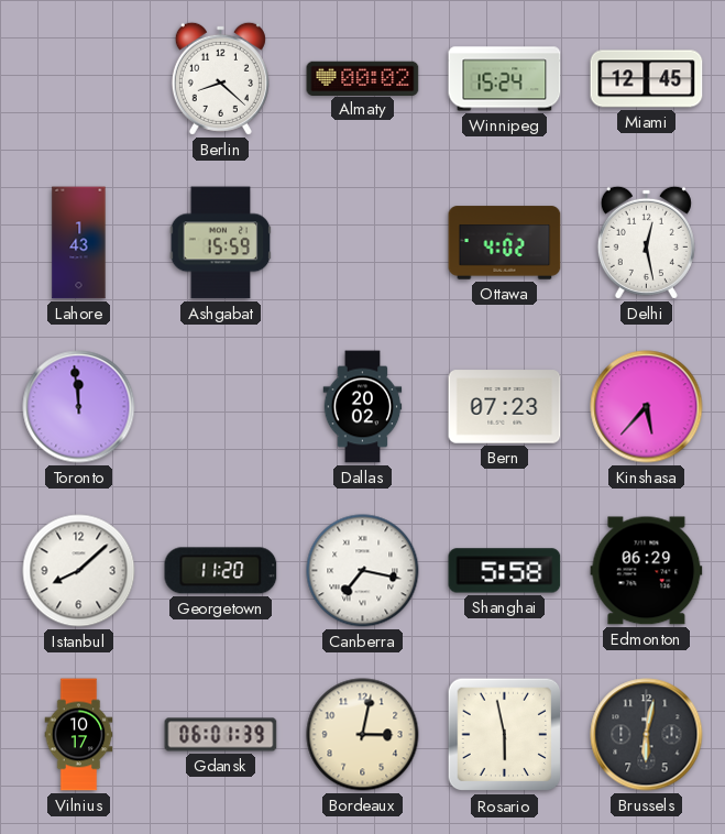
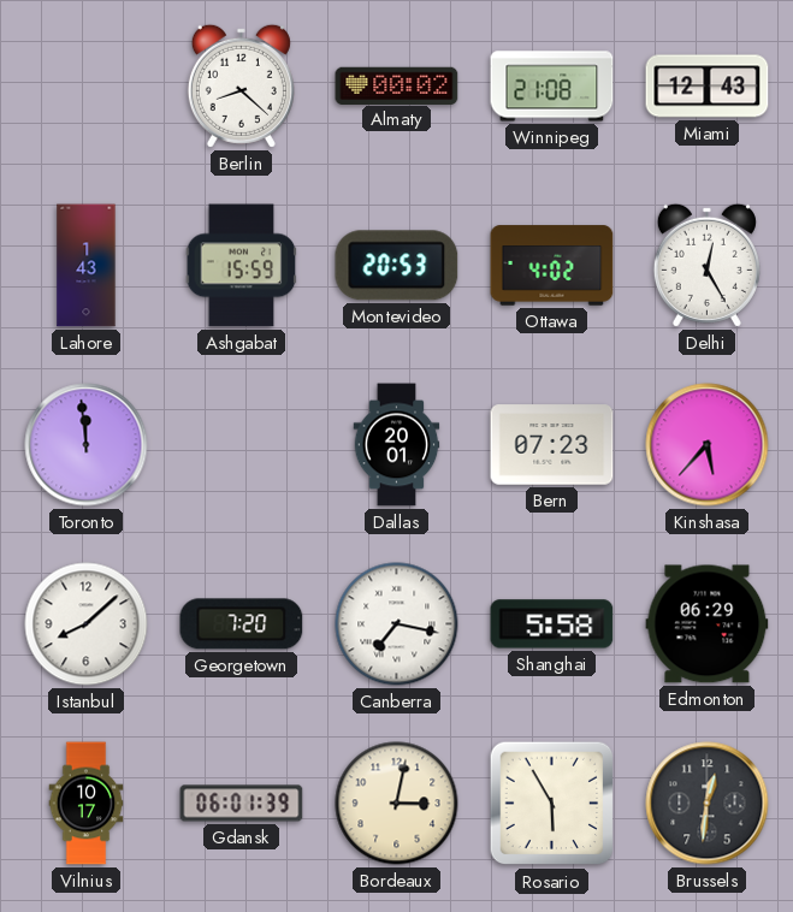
Winnipeg: 15:24 -> 21:08 (552, 87)
Miami: 12:45 -> 12:43 (708, 87)
Montevideo: none -> 20:53 (397, 266)
Delhi: 12:28 -> 12:25 (706, 265)
Dallas: 20:02 -> 20:01 (397, 445)
Georgetown: 11:20 -> 7:20 (242, 624)
Rosario: 5:58 -> 5:55 (552, 804)
Brussels: 6:02 -> 12:31 (708, 804)
